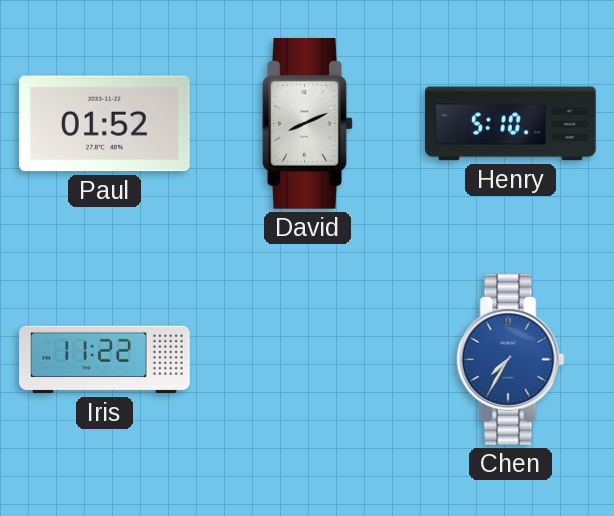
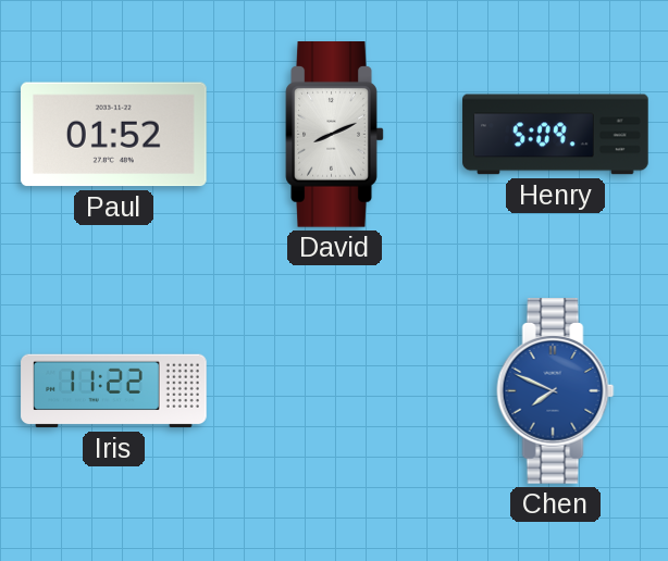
Henry: 5:10 -> 5:09 (556, 135)
Chen: 7:35 -> 7:49 (556, 391)
